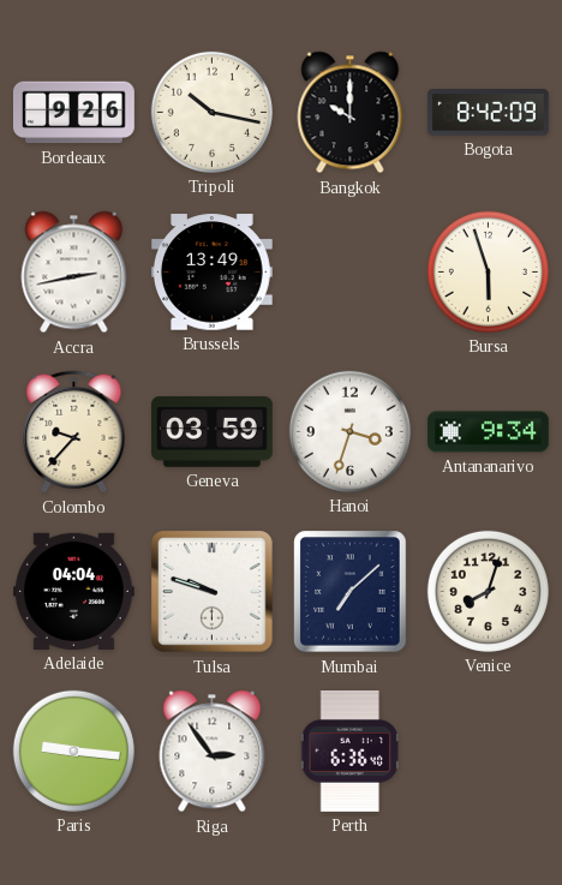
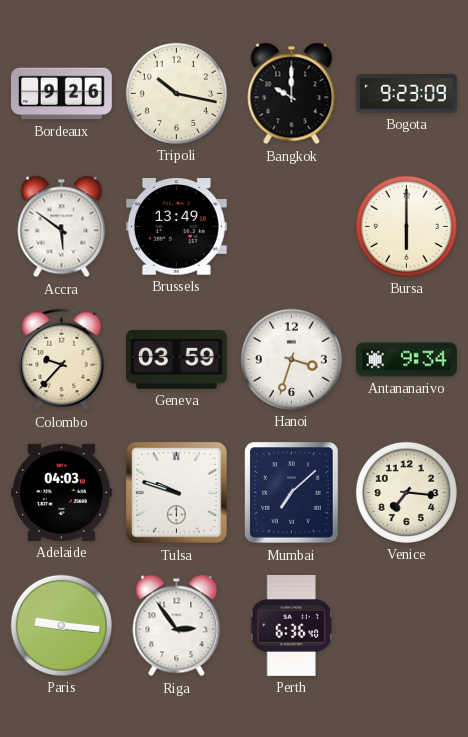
Bogota: 8:42 -> 9:23 (406, 94)
Accra: 2:43 -> 5:51 (62, 227)
Bursa: 5:57 -> 6:00 (406, 226)
Adelaide: 04:04 -> 04:03 (61, 492)
Venice: 8:03 -> 7:16 (406, 492)
